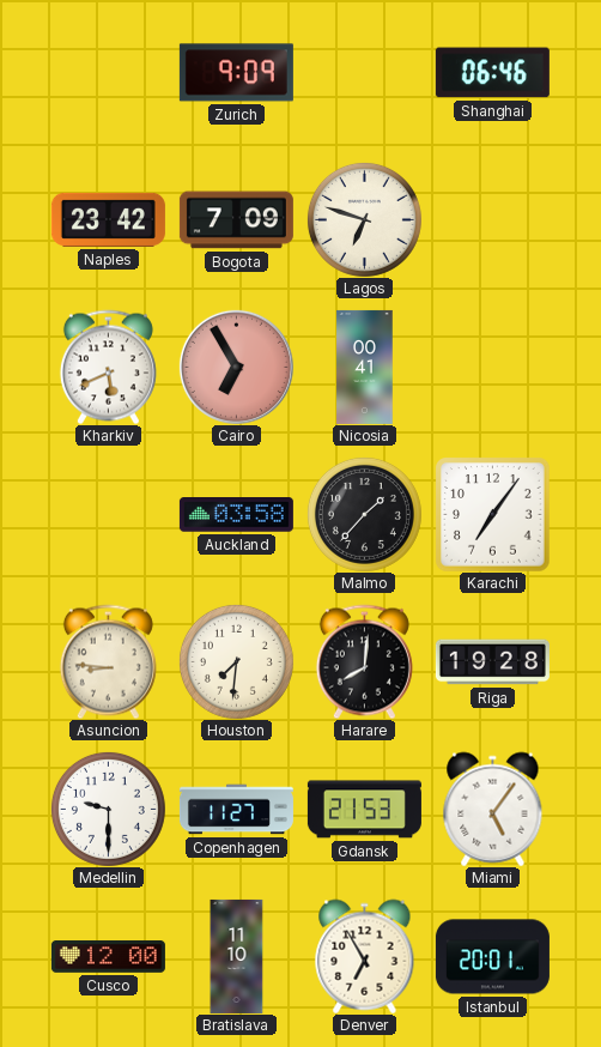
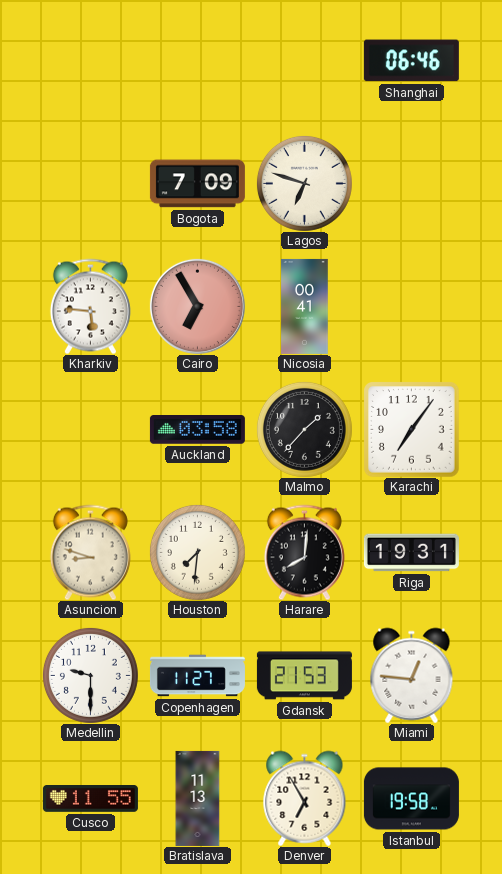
Zurich: 9:09 -> none (236, 73)
Naples: 23:42 -> none (108, 219)
Kharkiv: 5:41 -> 5:46 (90, 306)
Asuncion: 8:46 -> 8:48 (90, 552)
Riga: 19:28 -> 19:31 (411, 553)
Miami: 5:06 -> 12:46 (412, 675)
Cusco: 12:00 -> 11:55 (90, 799)
Bratislava: 11:10 -> 11:13 (198, 798)
Istanbul: 20:01 -> 19:58 (411, 799)
